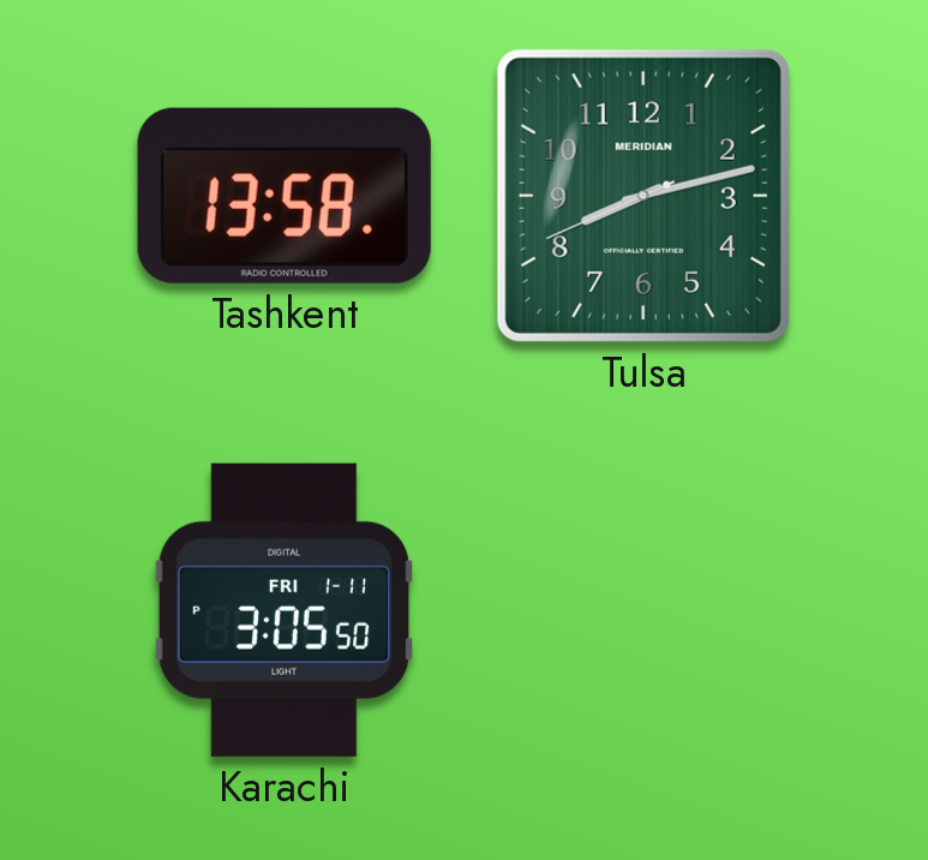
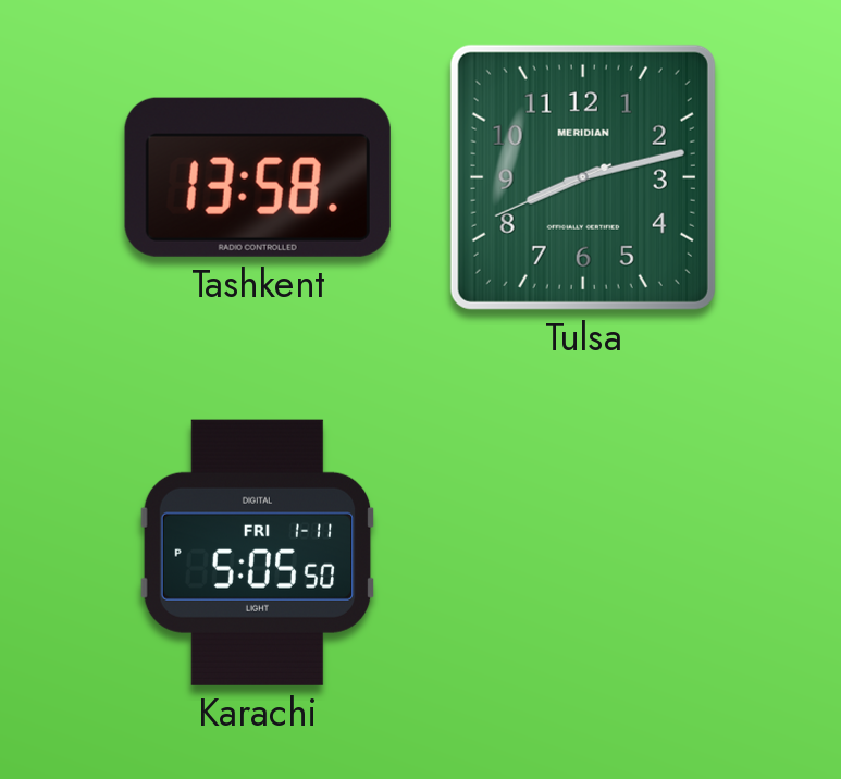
Karachi: 3:05 -> 5:05 (258, 553)
